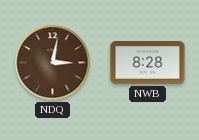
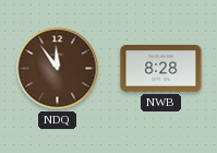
NDQ: 3:02 -> 11:54 (58, 69)
